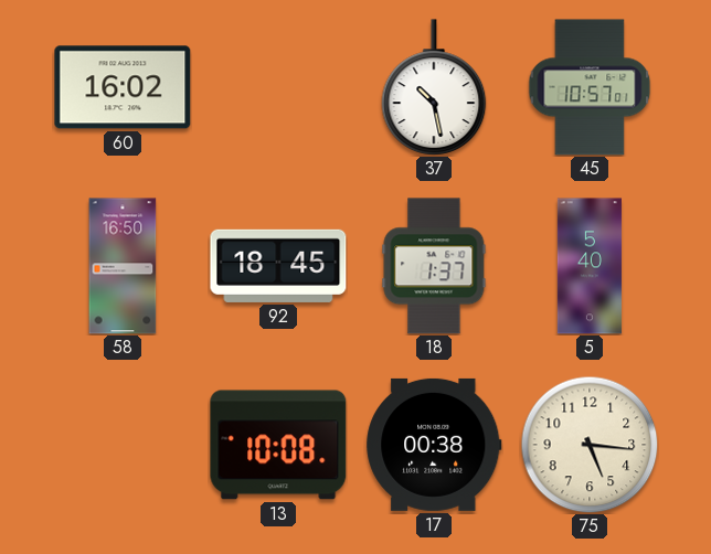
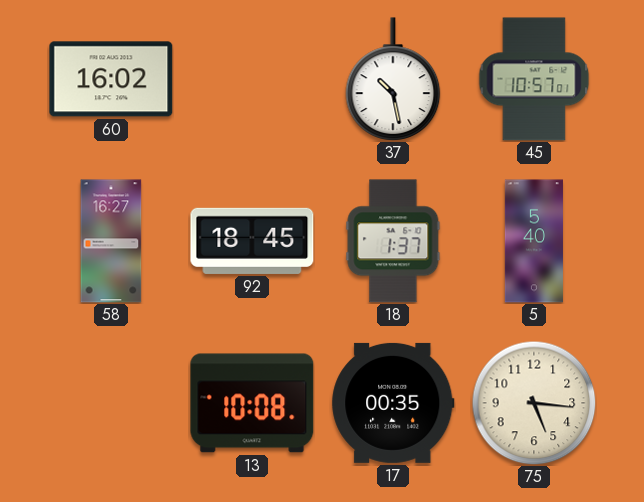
58: 16:50 -> 16:27 (111, 241)
17: 00:38 -> 00:35 (393, 403)
